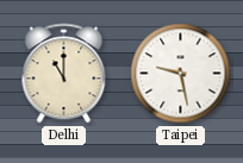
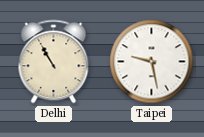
Delhi: 11:00 -> 10:55 (54, 62)
